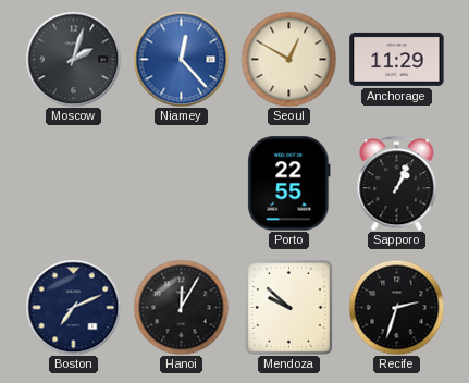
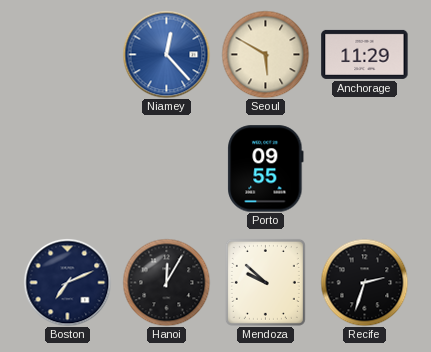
Moscow: 2:03 -> none (73, 59)
Seoul: 12:50 -> 5:50 (265, 54)
Porto: 22:55 -> 09:55 (266, 169)
Sapporo: 1:04 -> none (397, 183)
